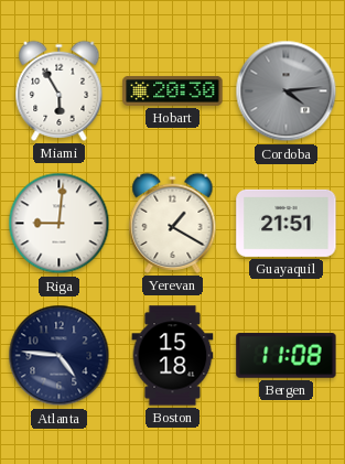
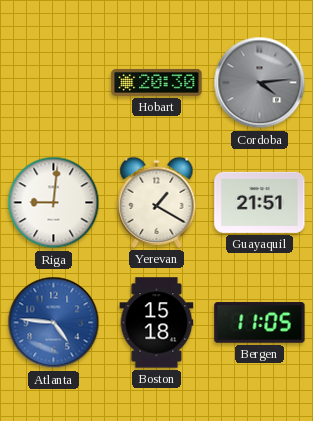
Miami: 5:55 -> none (60, 90)
Atlanta dial: navy -> blue (54, 323)
Bergen: 11:08 -> 11:05 (260, 323)
